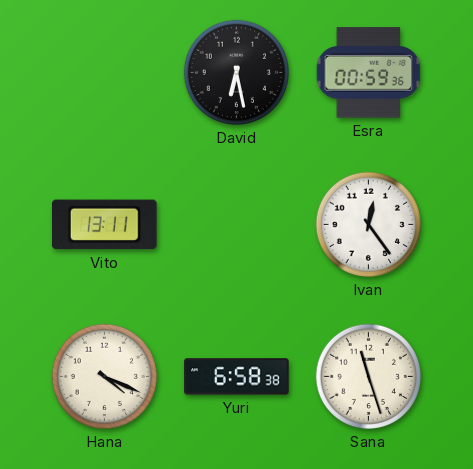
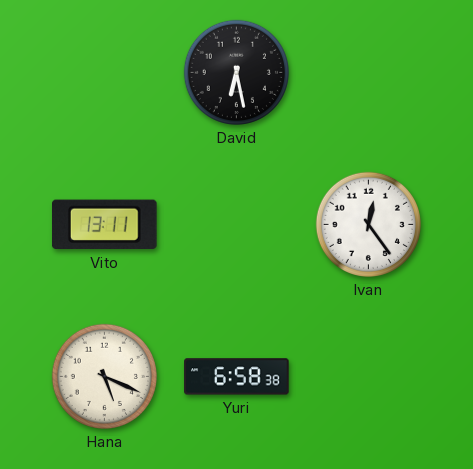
Esra: 00:59 -> none (369, 73)
Hana: 4:19 -> 5:19 (104, 376)
Sana: 11:27 -> none (368, 376)
